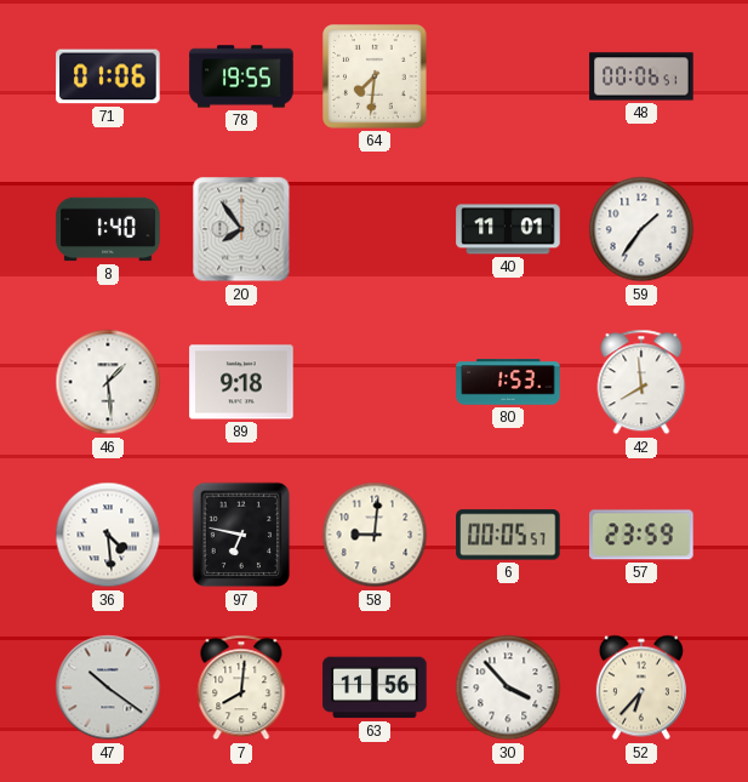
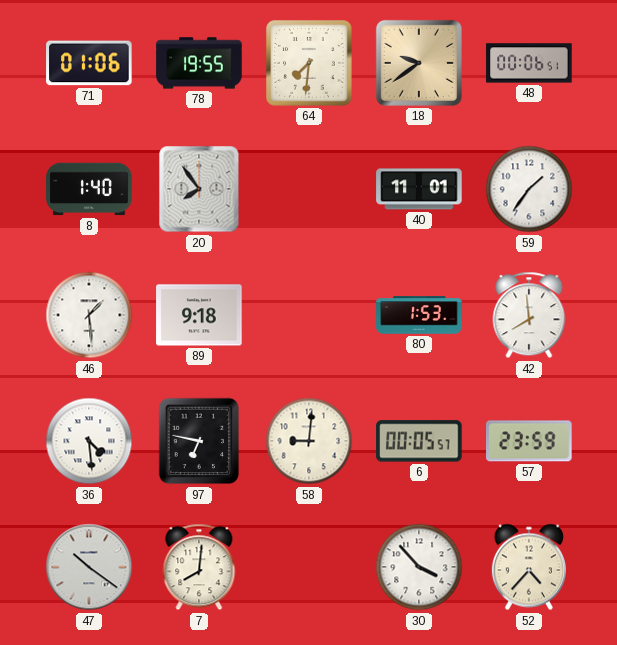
18: none -> 9:39 (419, 63)
63: 11:56 -> none (375, 687)
52: 6:37 -> 4:37 (529, 567)
